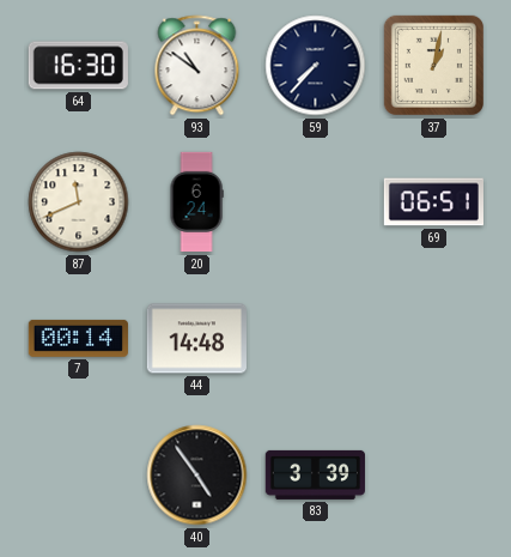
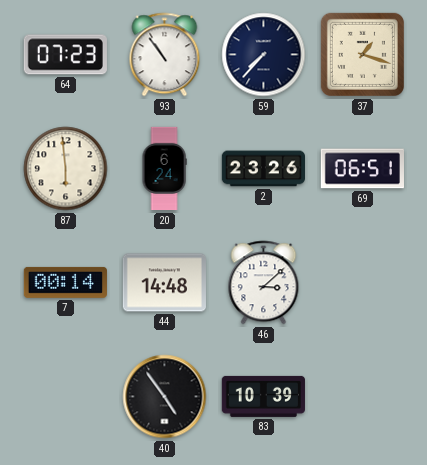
64: 16:30 -> 07:23 (65, 55)
93: 10:51 -> 10:54 (165, 55)
37: 1:02 -> 1:18 (362, 54)
87: 11:41 -> 5:59 (66, 169)
2: none -> 23:26 (263, 169)
46: none -> 3:08 (264, 283)
83: 3:39 -> 10:39 (263, 396)
